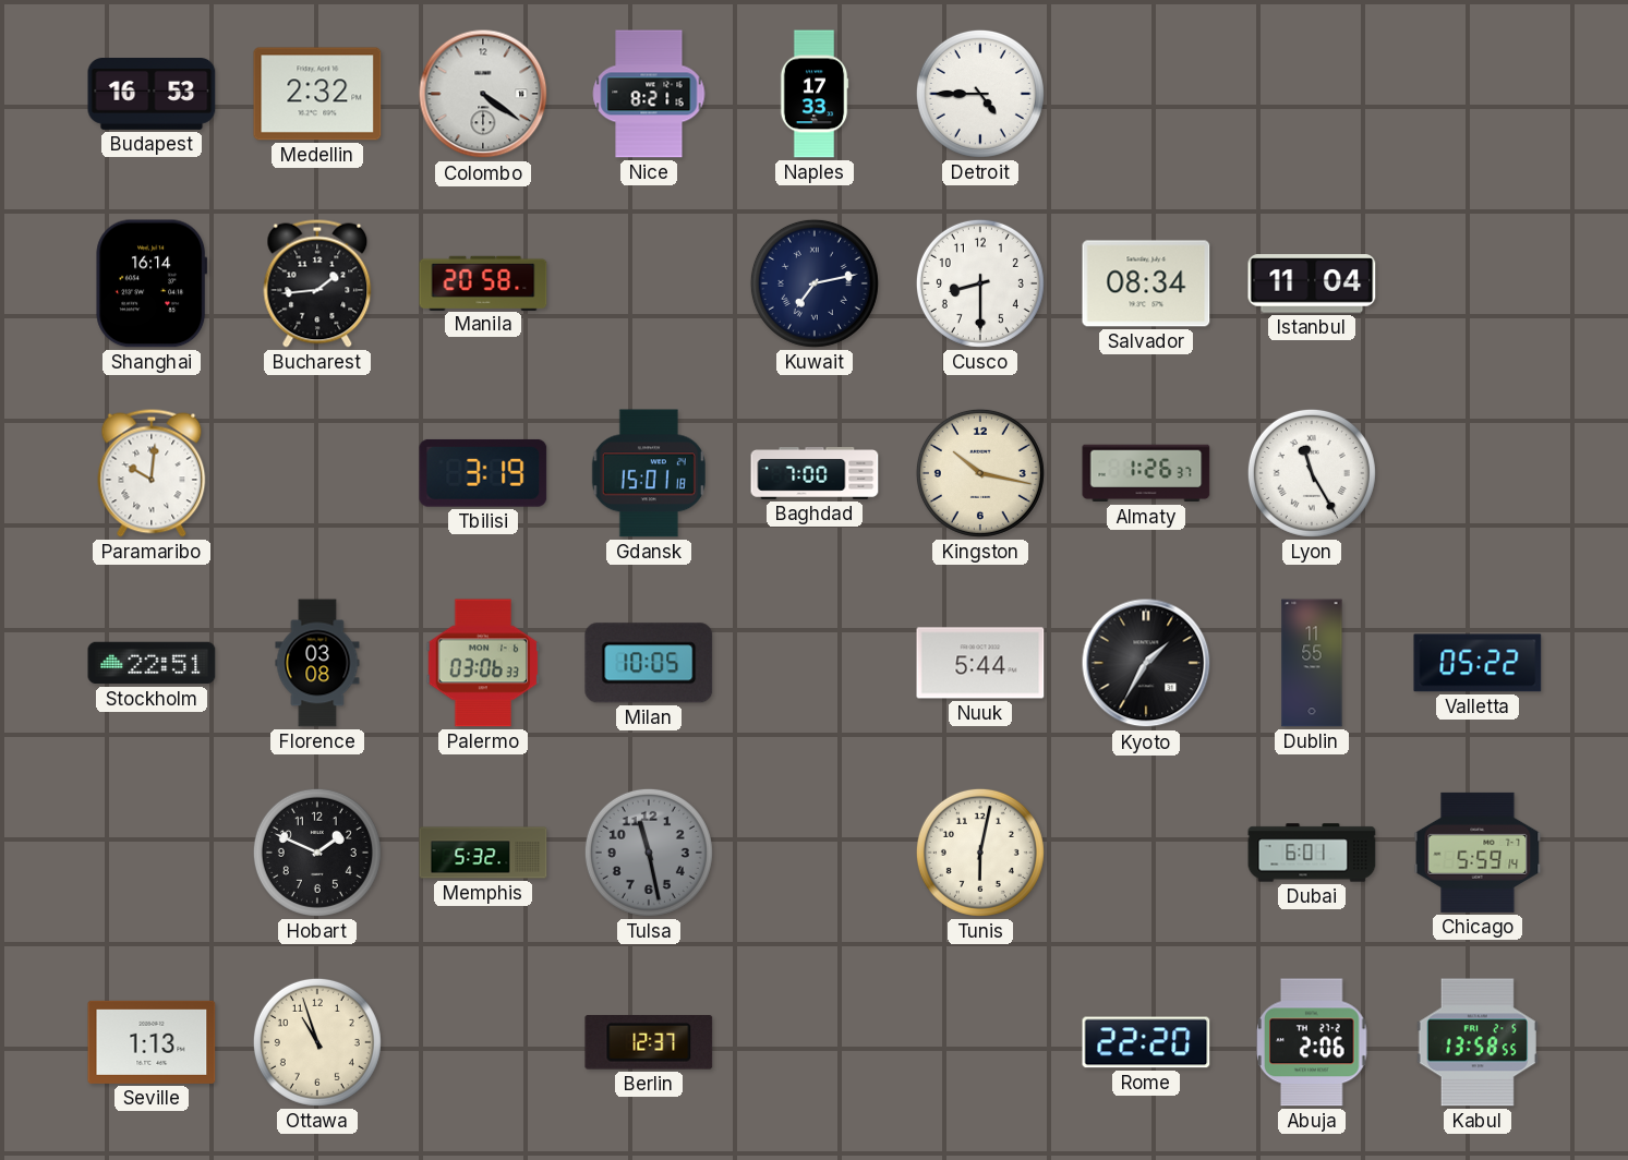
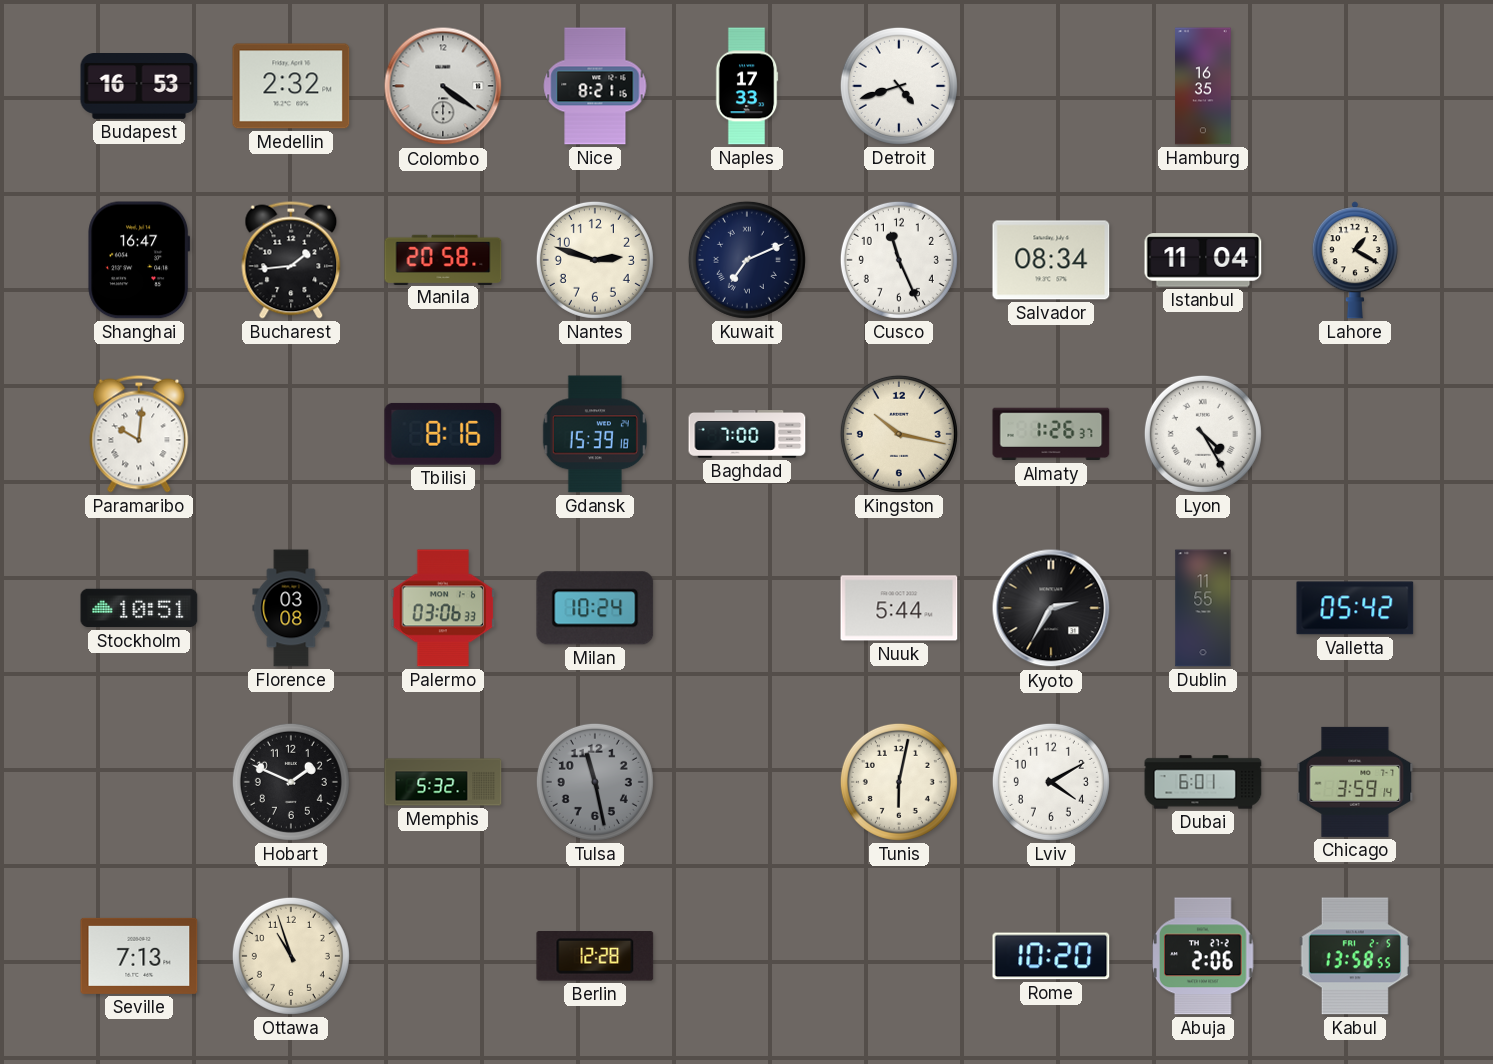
Detroit: 4:45 -> 4:42 (899, 86)
Hamburg: none -> 16:35 (1203, 86)
Shanghai: 16:14 -> 16:47 (139, 260)
Nantes: none -> 2:48 (595, 260)
Kuwait: 7:13 -> 7:11 (747, 260)
Cusco: 8:30 -> 11:26 (899, 260)
Lahore: none -> 1:20 (1355, 260)
Tbilisi: 3:19 -> 8:16 (443, 434)
Gdansk: 15:01 -> 15:39 (595, 434)
Lyon: 11:25 -> 4:25 (1203, 434)
Stockholm: 22:51 -> 10:51 (139, 608)
Milan: 10:05 -> 10:24 (595, 608)
Kyoto: 1:35 -> 2:35 (1051, 608)
Valletta: 05:22 -> 05:42 (1355, 608)
Lviv: none -> 4:10 (1051, 782)
Chicago: 5:59 -> 3:59 (1355, 782)
Seville: 1:13 -> 7:13 (139, 956)
Berlin: 12:37 -> 12:28 (595, 956)
Rome: 22:20 -> 10:20 (1051, 956)
